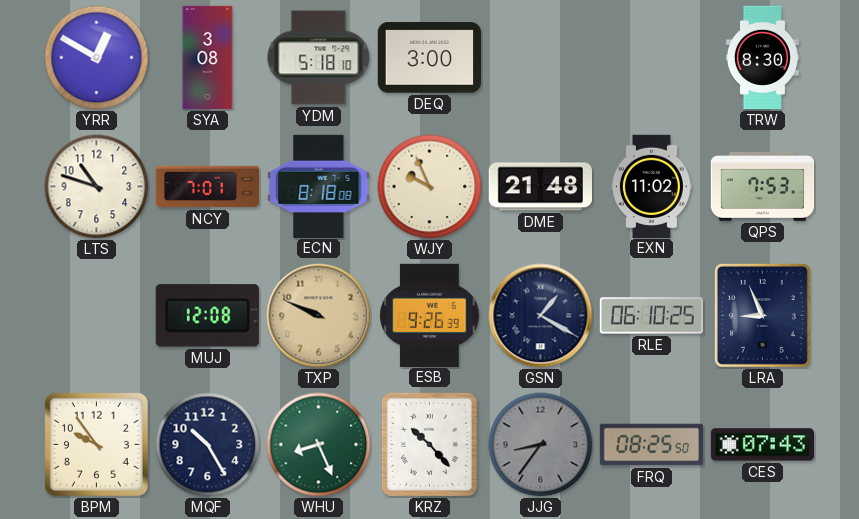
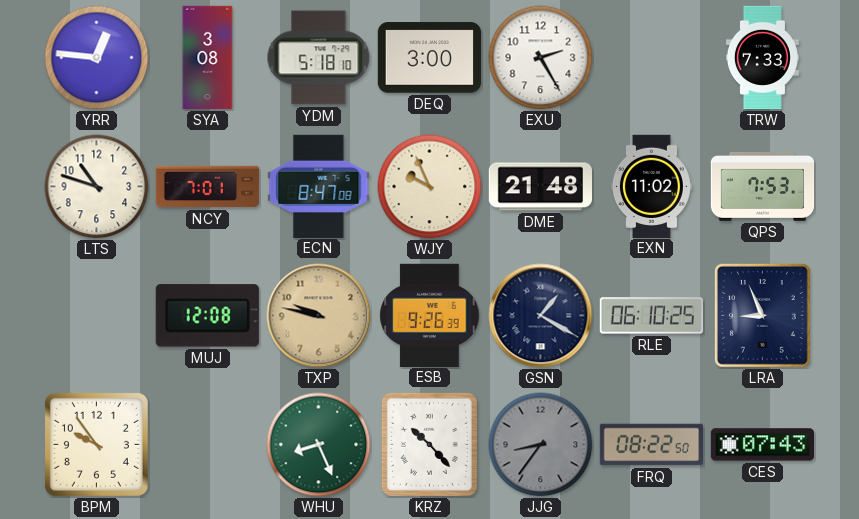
YRR: 12:50 -> 12:46 (97, 58)
EXU: none -> 2:25 (541, 58)
TRW: 8:30 -> 7:33 (762, 58)
ECN: 8:18 -> 8:47 (319, 186)
TXP: 9:49 -> 9:47 (319, 316)
MQF: 10:25 -> none (208, 445)
FRQ: 08:25 -> 08:22 (651, 445)
